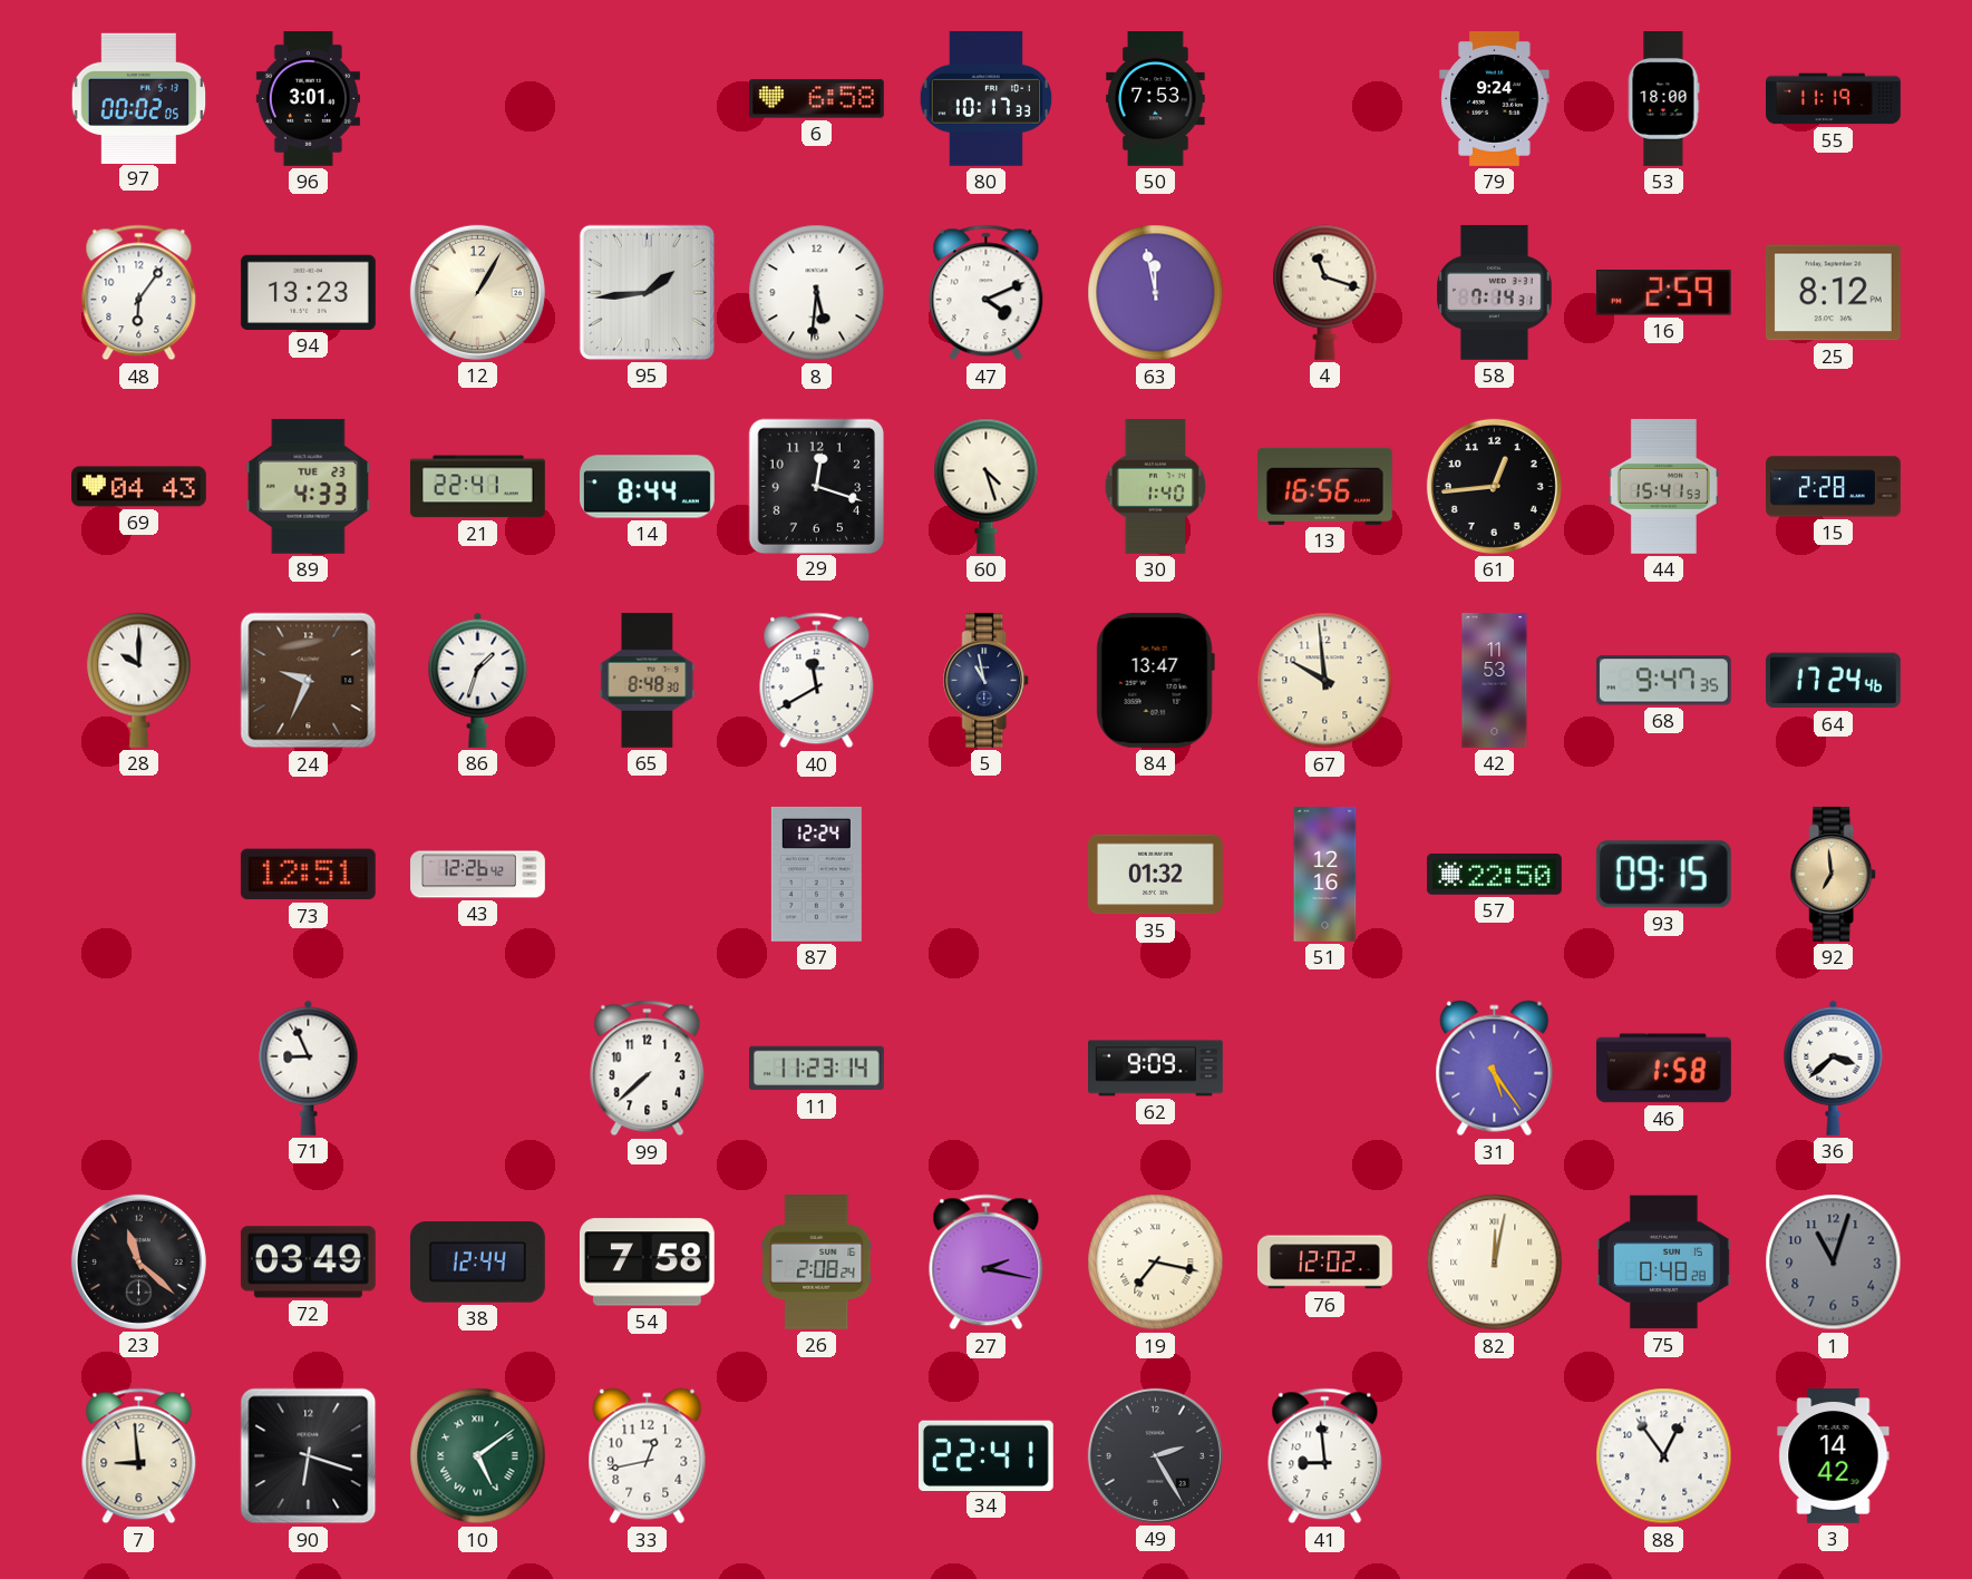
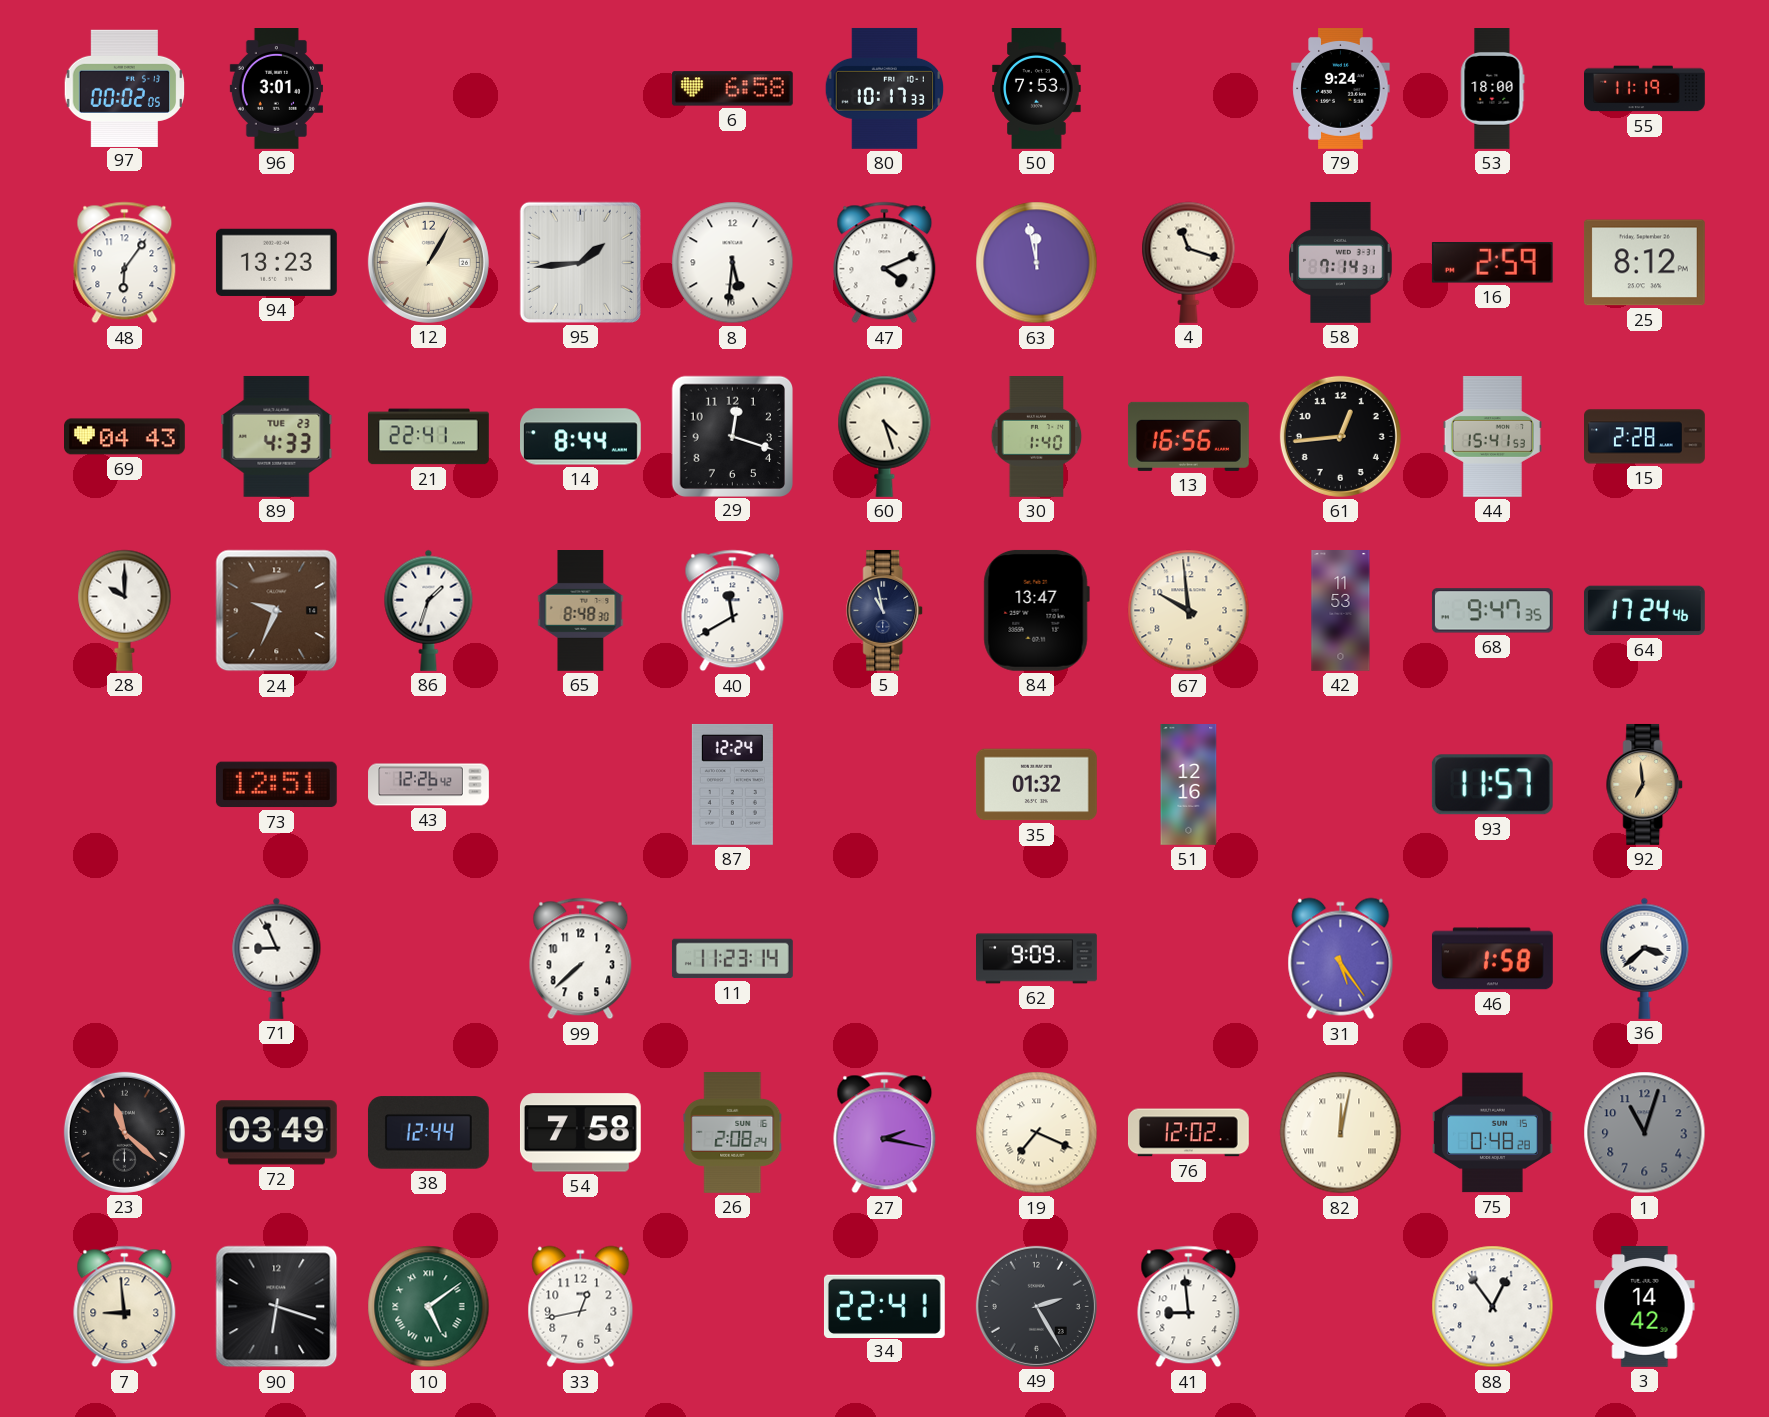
57: 22:50 -> none (1494, 874)
93: 09:15 -> 11:57 (1492, 785)
19: 7:17 -> 7:19 (1037, 1133)
